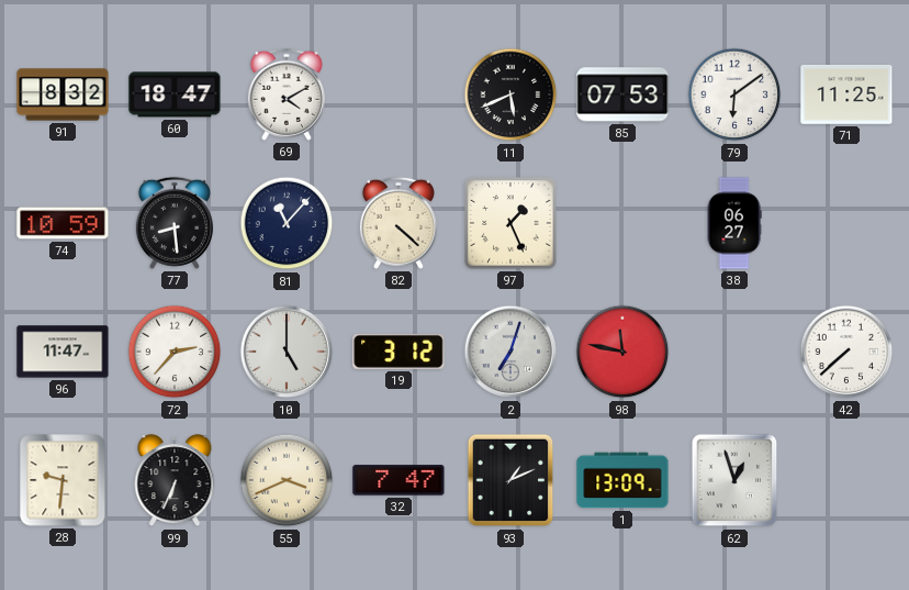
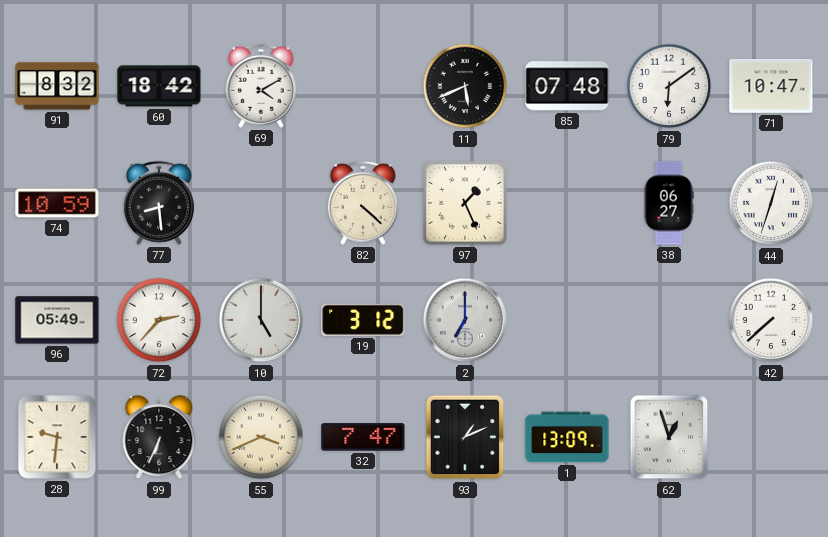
60: 18:47 -> 18:42 (159, 86)
85: 07:53 -> 07:48 (567, 86)
71: 11:25 -> 10:47 (771, 86)
81: 11:07 -> none (287, 223)
44: none -> 12:33 (771, 203)
96: 11:47 -> 05:49 (57, 320)
2: 7:03 -> 7:00 (465, 320)
98: 11:47 -> none (622, 352)
